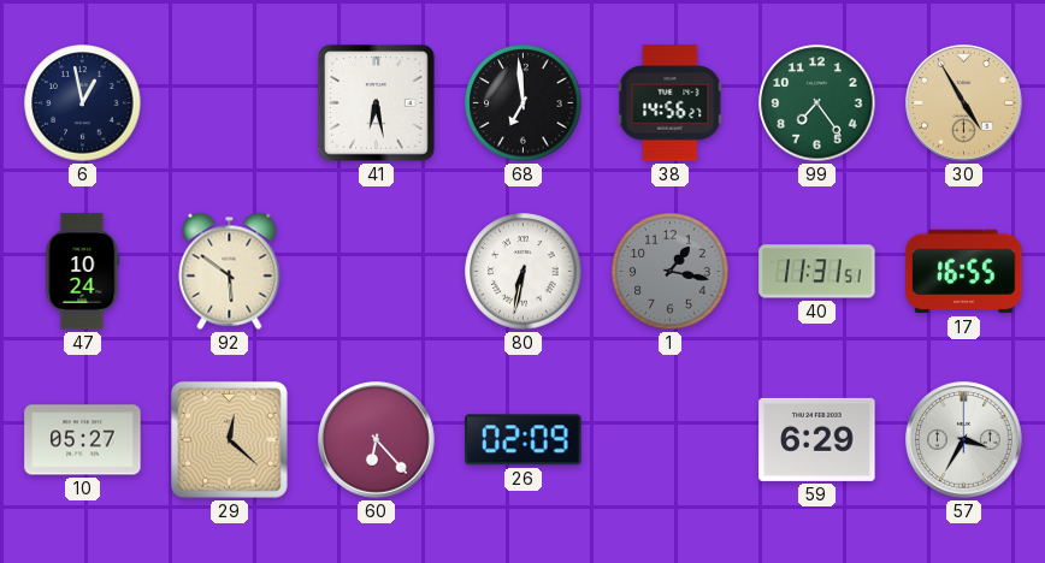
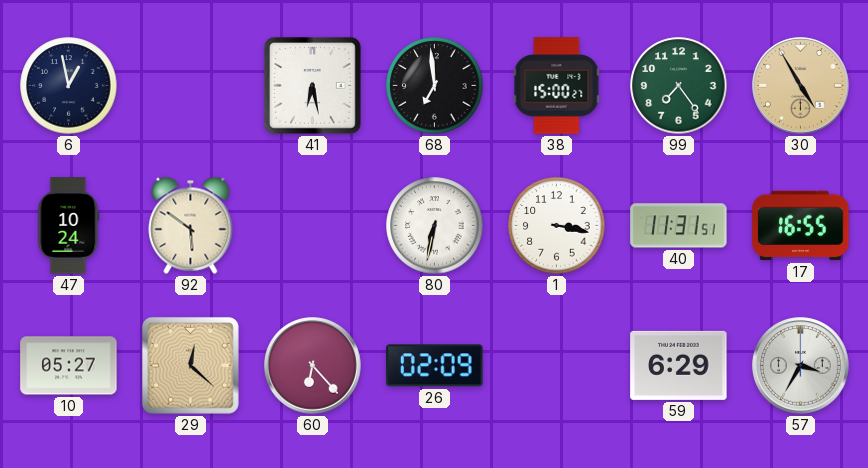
38: 14:56 -> 15:00 (557, 86)
1: 1:17 -> 3:17 (557, 226)
1 dial: grey -> white (557, 226)
